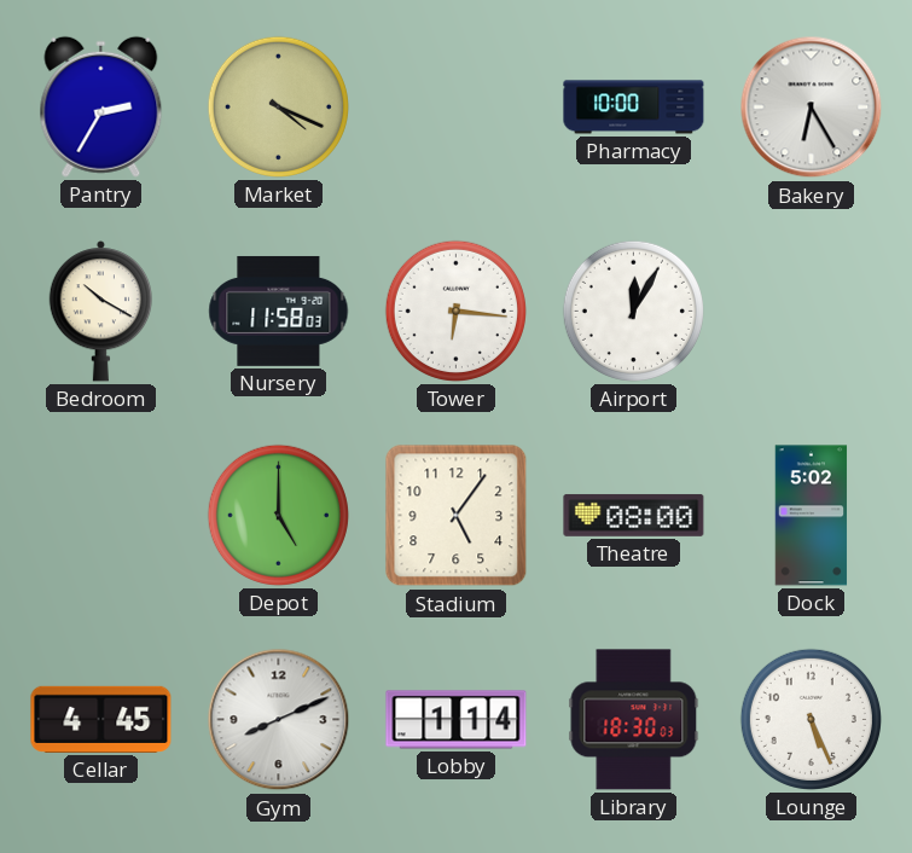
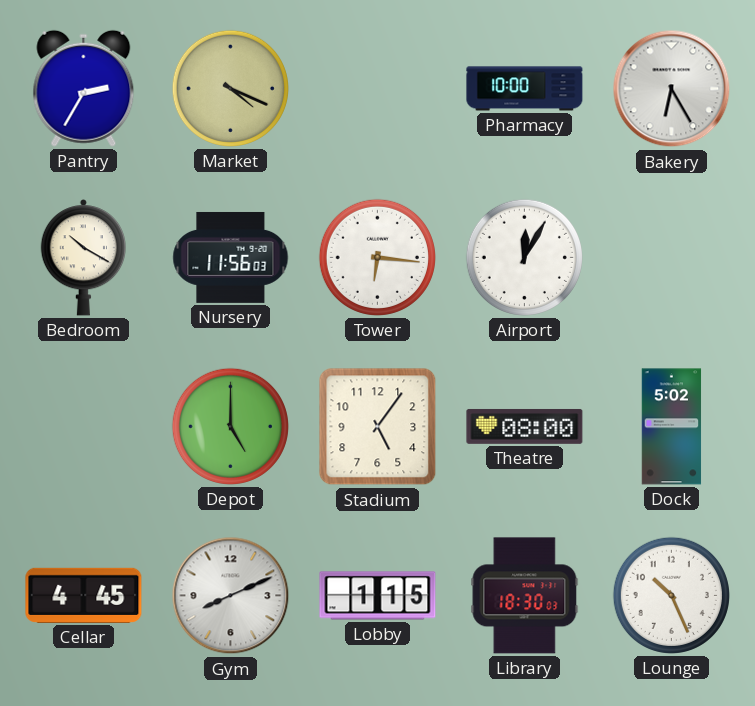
Nursery: 11:58 -> 11:56 (231, 257)
Lobby: 1:14 -> 1:15 (378, 596)
Lounge: 5:26 -> 10:26 (671, 595)
